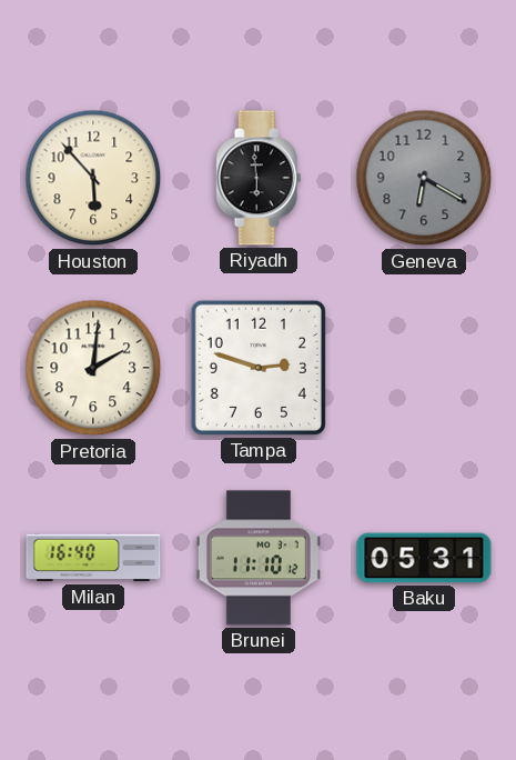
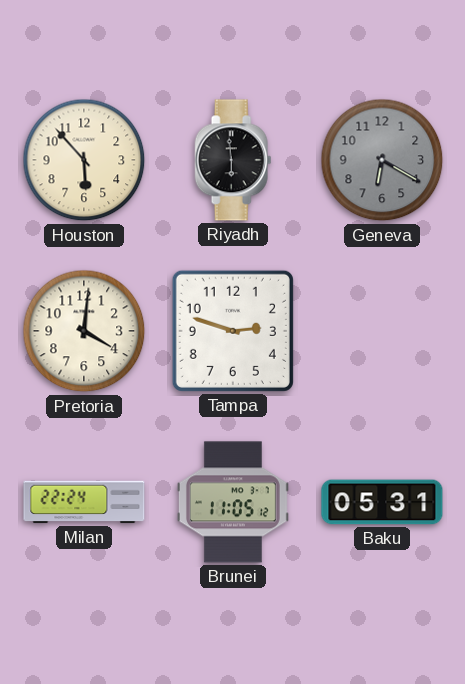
Pretoria: 2:01 -> 4:01 (84, 331)
Milan: 16:40 -> 22:24 (84, 502)
Brunei: 11:10 -> 11:05 (233, 502)
